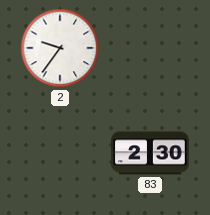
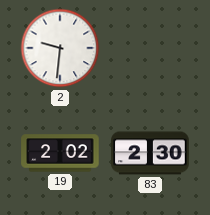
2: 9:36 -> 9:31 (60, 48)
19: none -> 2:02 (60, 153)
